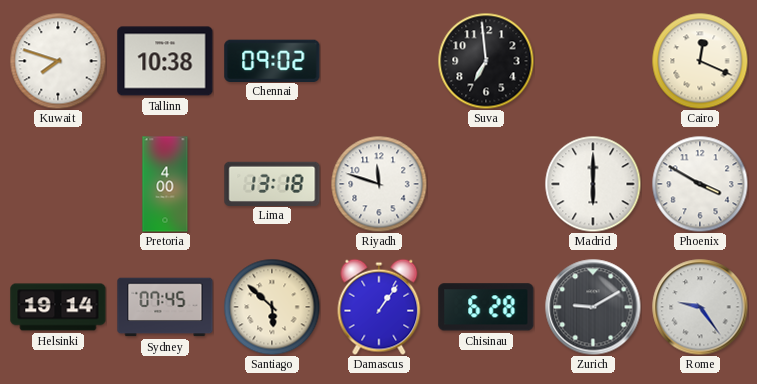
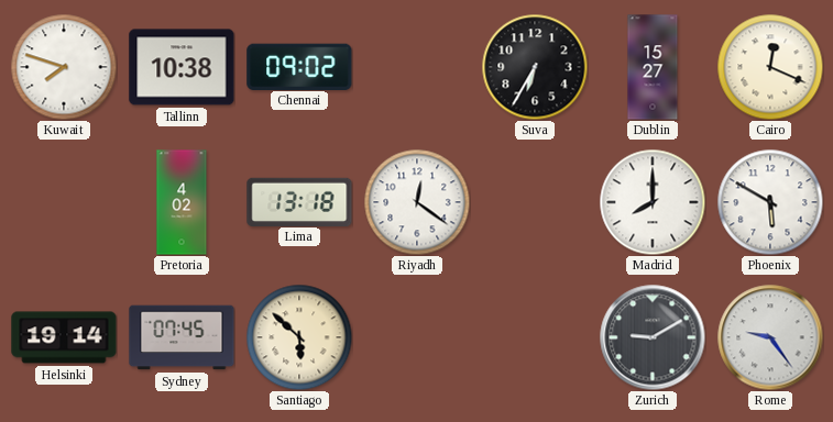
Suva: 6:59 -> 6:35 (535, 67)
Dublin: none -> 15:27 (653, 67)
Pretoria: 4:00 -> 4:02 (182, 202)
Riyadh: 11:48 -> 12:21 (417, 202)
Madrid: 6:00 -> 8:00 (653, 202)
Phoenix: 3:50 -> 5:50 (770, 202)
Damascus: 1:06 -> none (379, 307)
Chisinau: 6:28 -> none (486, 307)
